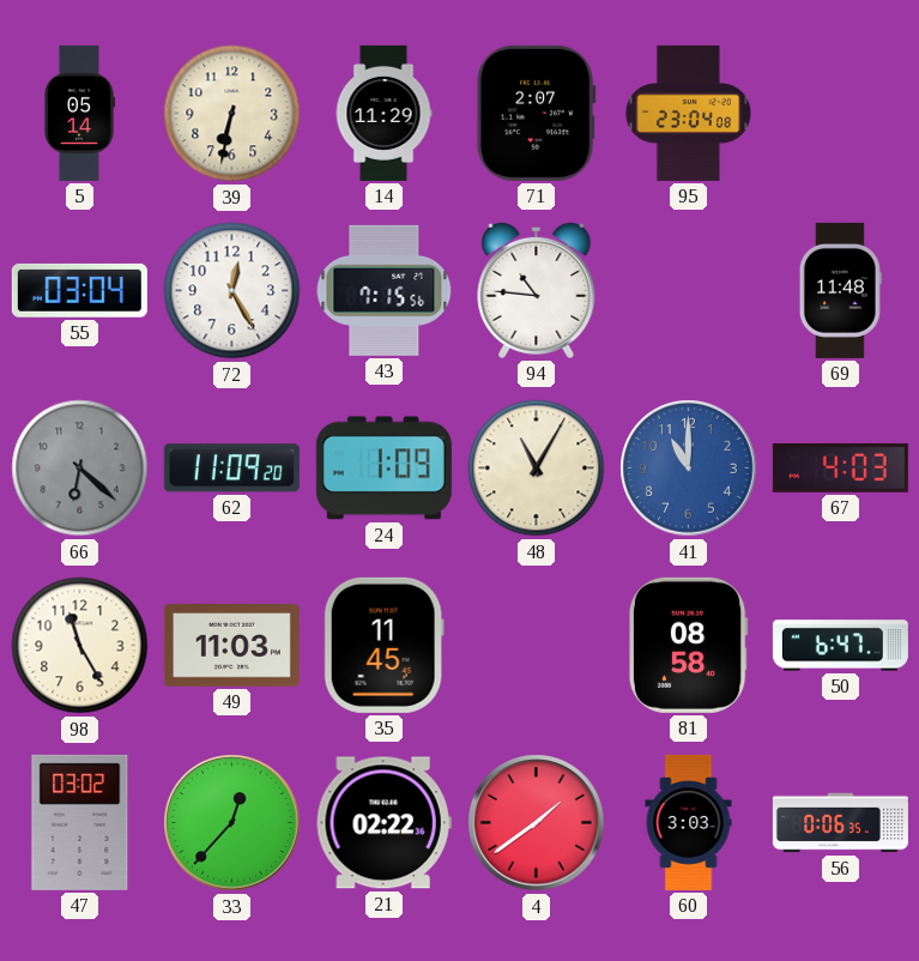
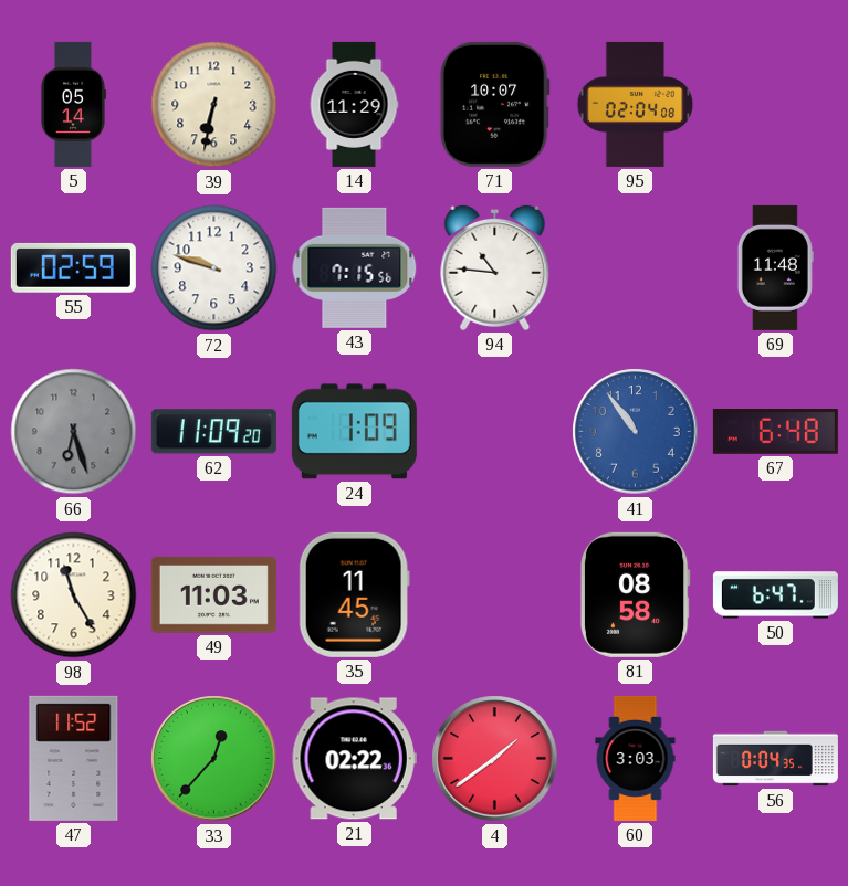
71: 2:07 -> 10:07 (494, 104)
95: 23:04 -> 02:04 (636, 104)
55: 03:04 -> 02:59 (73, 267)
72: 12:25 -> 9:48 (214, 268)
66: 6:22 -> 6:27 (74, 432)
48: 11:05 -> none (537, 469)
41: 11:00 -> 10:54 (636, 432)
67: 4:03 -> 6:48 (775, 432)
47: 03:02 -> 11:52 (74, 758)
56: 0:06 -> 0:04 (775, 759)
